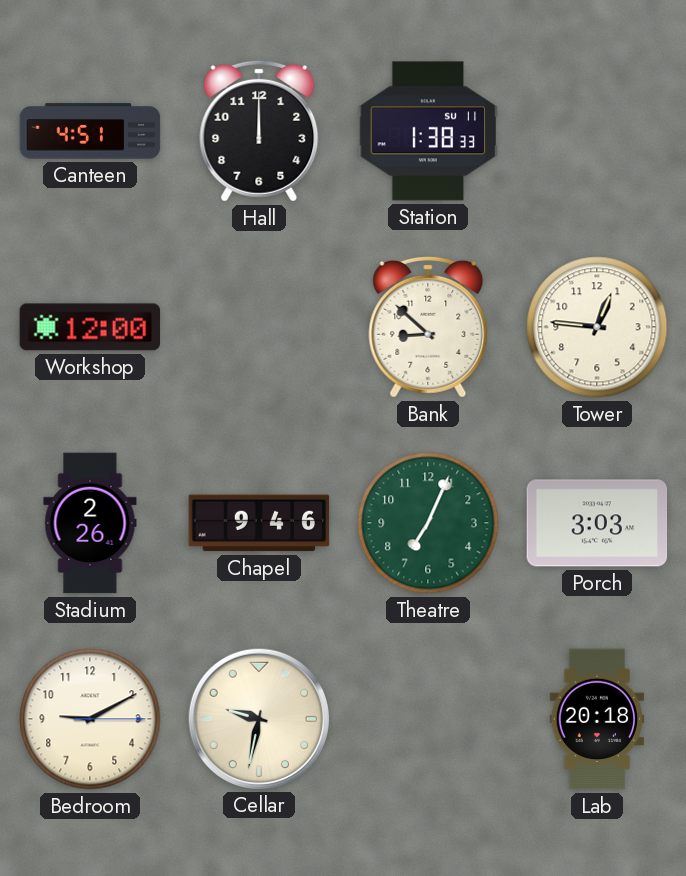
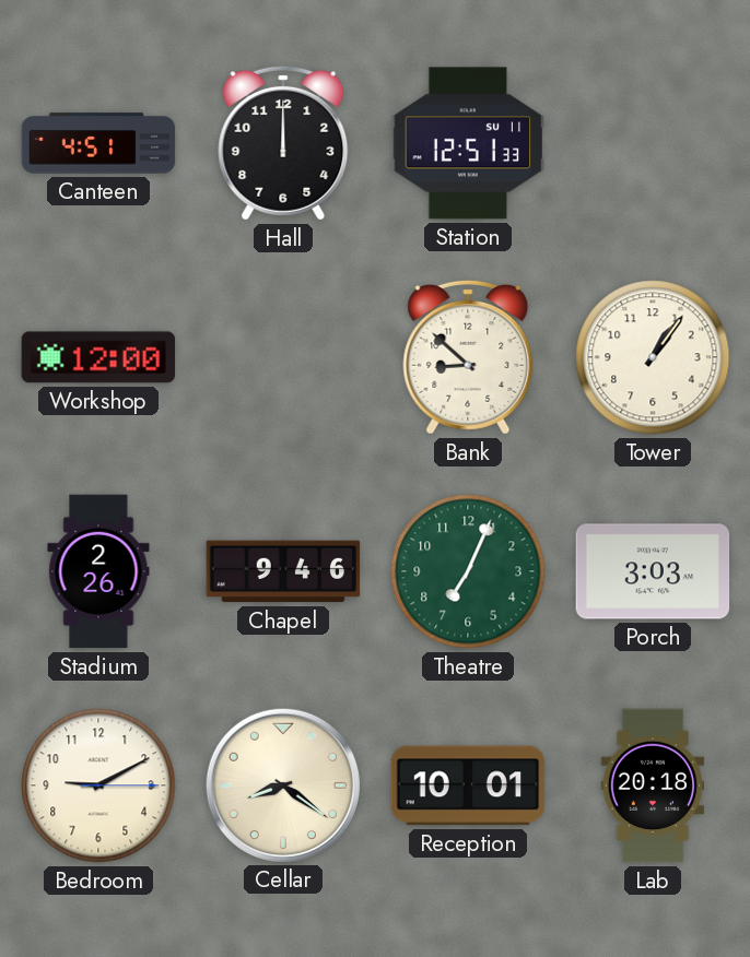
Station: 1:38 -> 12:51 (468, 143)
Tower: 12:46 -> 1:06 (653, 357)
Cellar: 9:32 -> 8:21 (282, 784)
Reception: none -> 10:01 (468, 785)
